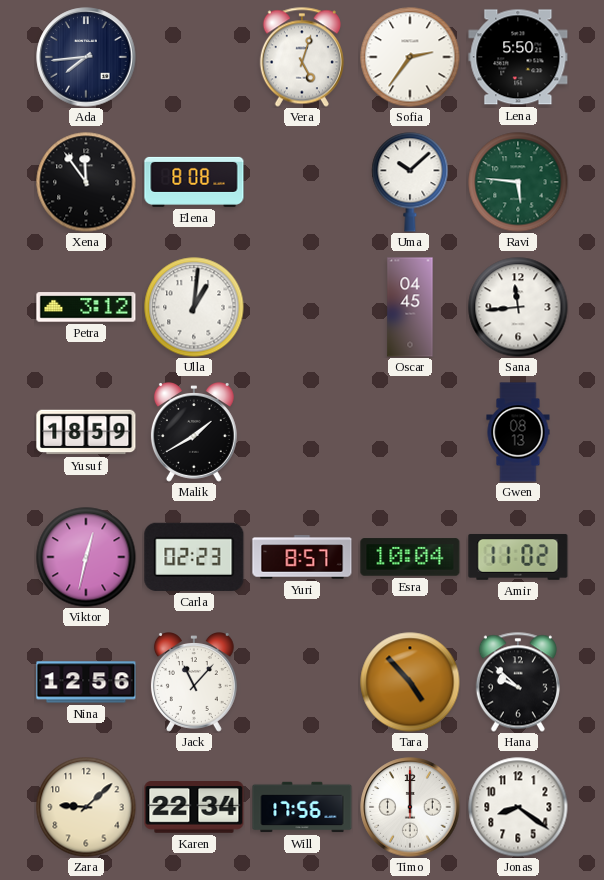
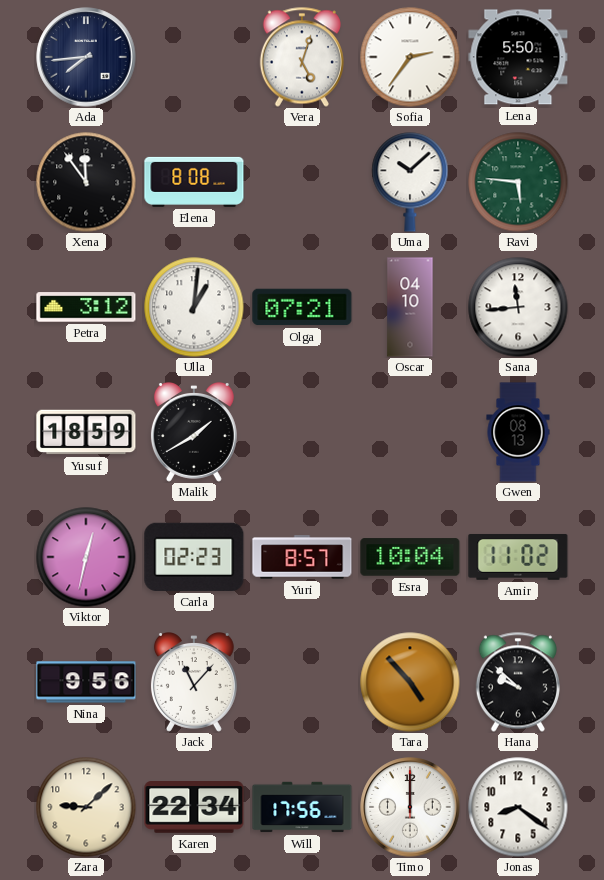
Olga: none -> 07:21 (302, 307)
Oscar: 04:45 -> 04:10 (410, 307)
Nina: 12:56 -> 9:56 (86, 682)
